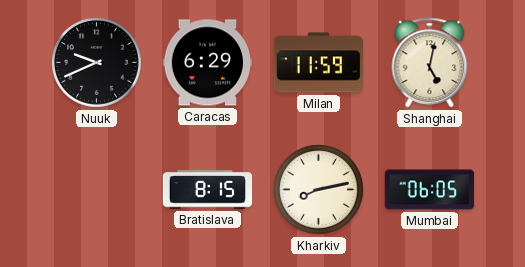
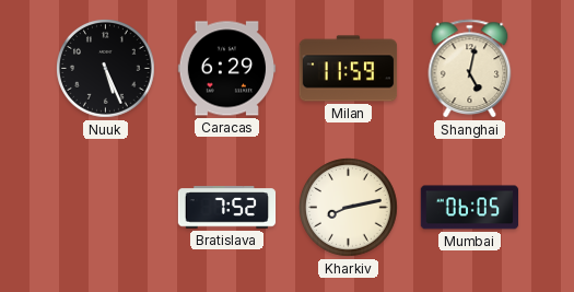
Nuuk: 9:41 -> 5:26 (106, 69)
Bratislava: 8:15 -> 7:52 (227, 208)
